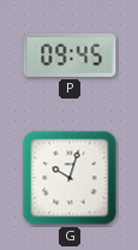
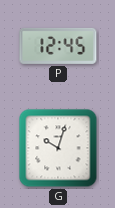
P: 09:45 -> 12:45 (58, 46)
